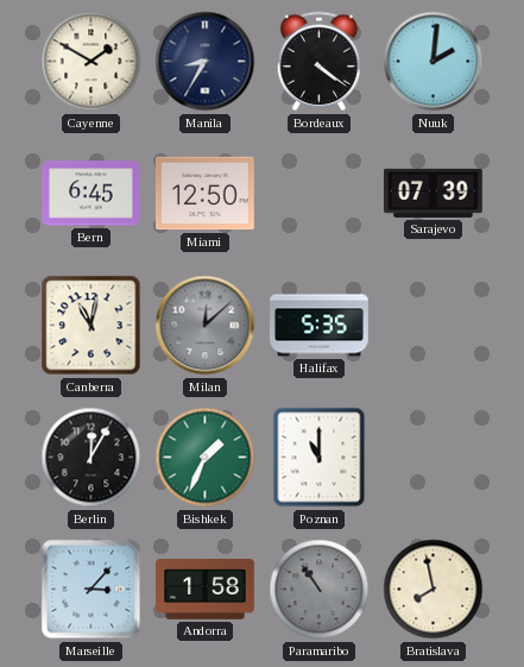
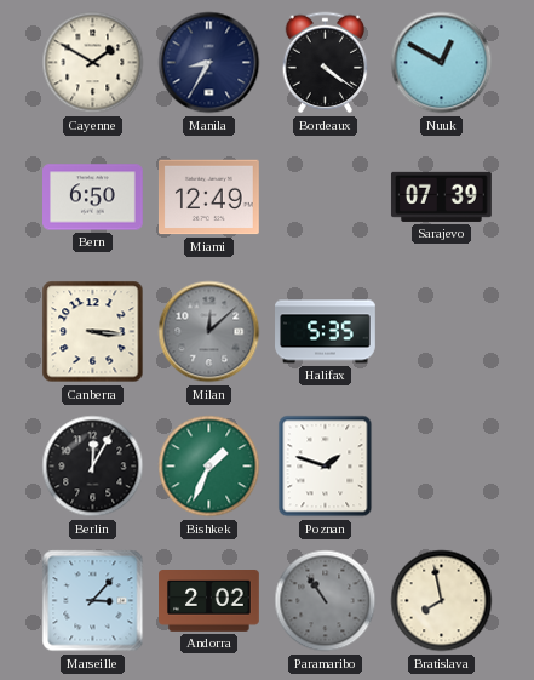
Nuuk: 2:01 -> 12:50 (442, 63)
Bern: 6:45 -> 6:50 (93, 198)
Miami: 12:50 -> 12:49 (209, 198)
Canberra: 11:02 -> 3:16 (93, 332)
Poznan: 11:00 -> 1:48 (326, 467)
Andorra: 1:58 -> 2:02 (209, 601)
